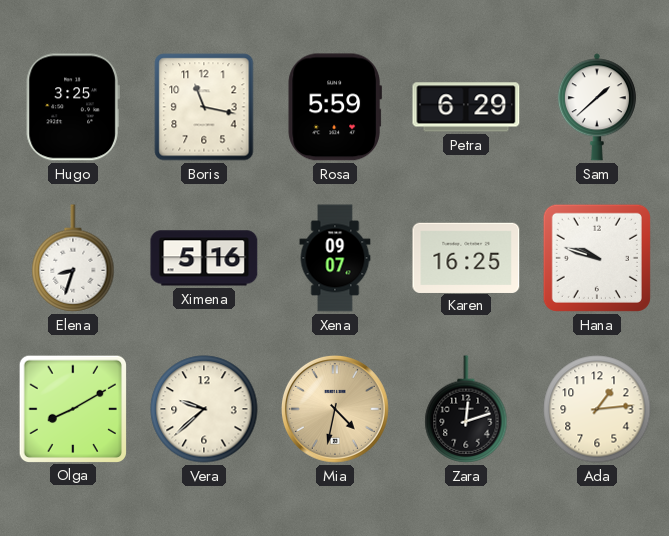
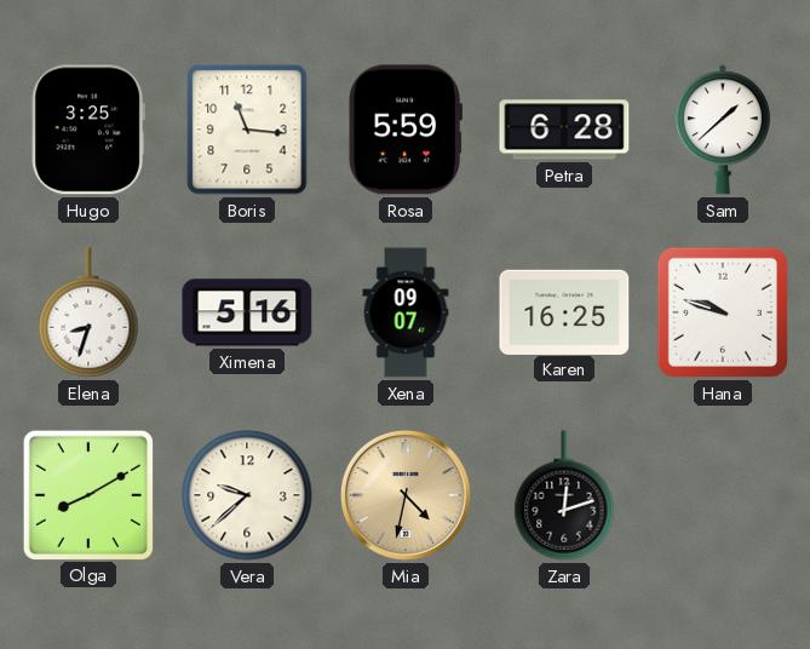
Boris: 11:17 -> 11:16 (247, 130)
Petra: 6:29 -> 6:28 (564, 130)
Ada: 1:14 -> none (597, 409)
